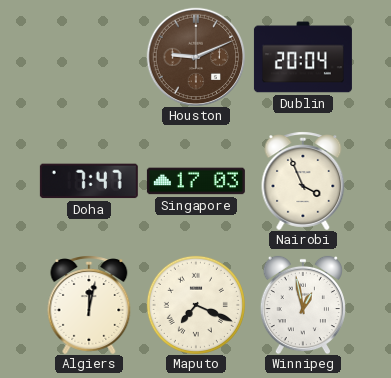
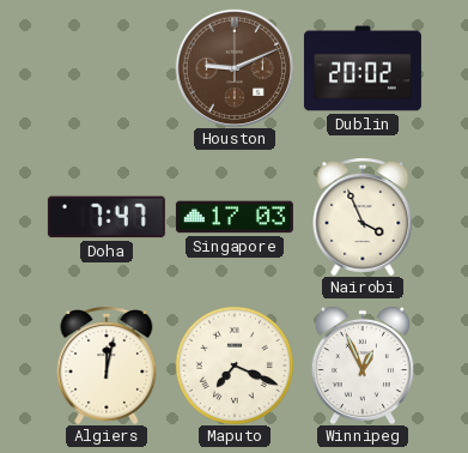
Dublin: 20:04 -> 20:02 (363, 68)
Winnipeg: 12:58 -> 12:56 (363, 366)
